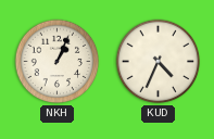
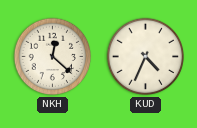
NKH: 1:04 -> 12:22 (53, 57)
